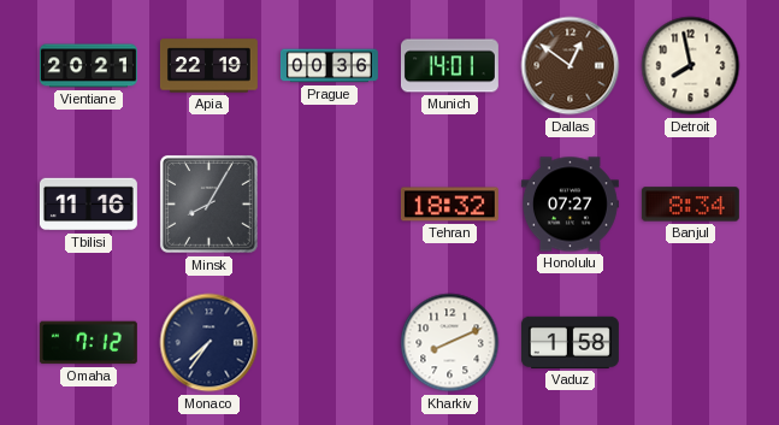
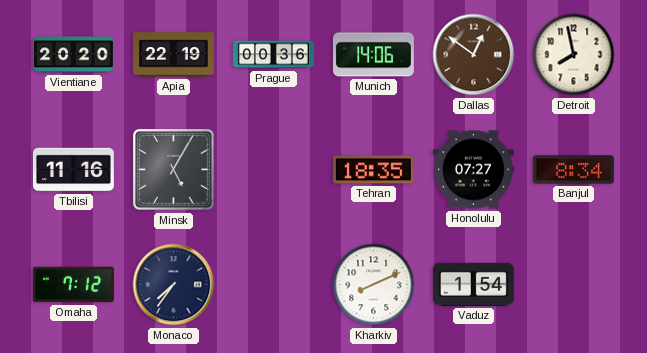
Vientiane: 20:21 -> 20:20 (73, 55)
Munich: 14:01 -> 14:06 (373, 55)
Minsk: 8:05 -> 5:05 (173, 169)
Tehran: 18:32 -> 18:35 (373, 170)
Vaduz: 1:58 -> 1:54 (473, 284)
